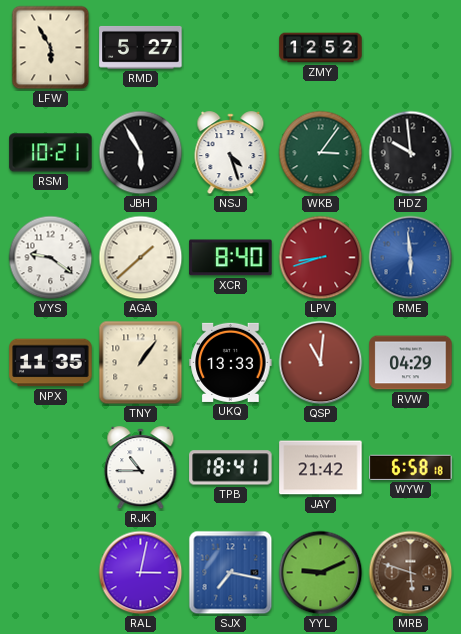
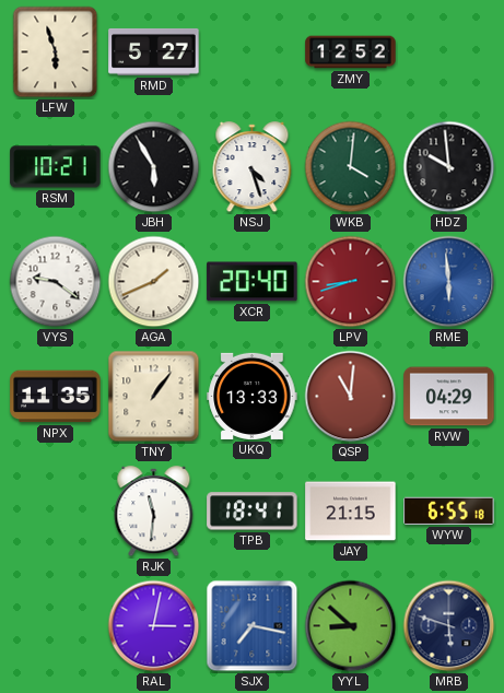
LFW: 5:55 -> 5:57 (56, 52)
WKB: 3:06 -> 4:01 (351, 167)
AGA: 1:38 -> 1:41 (154, 282)
XCR: 8:40 -> 20:40 (253, 282)
RJK: 10:45 -> 11:31 (154, 512)
JAY: 21:42 -> 21:15 (351, 512)
WYW: 6:58 -> 6:55 (449, 510)
YYL: 9:11 -> 8:52 (351, 626)
MRB dial: brown -> navy (449, 626)
